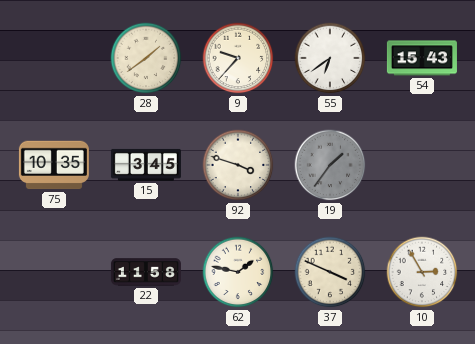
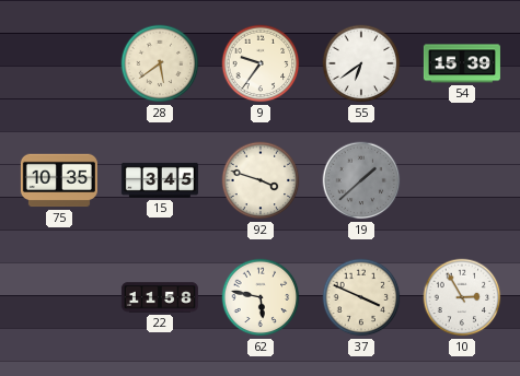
28: 1:39 -> 5:39 (160, 63)
9: 9:37 -> 9:36 (261, 63)
54: 15:43 -> 15:39 (462, 63)
19: 1:36 -> 1:38 (361, 180)
62: 1:47 -> 5:47 (261, 297)
